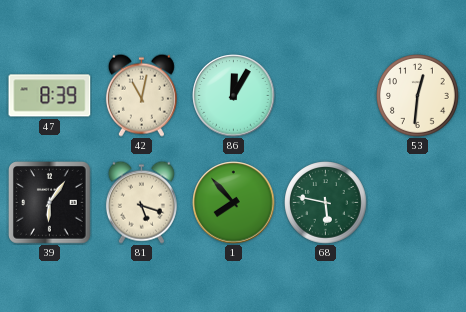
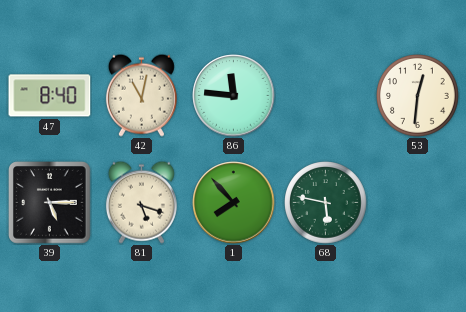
47: 8:39 -> 8:40 (50, 96)
86: 12:05 -> 11:46 (234, 96)
39: 6:06 -> 5:15 (50, 203)
